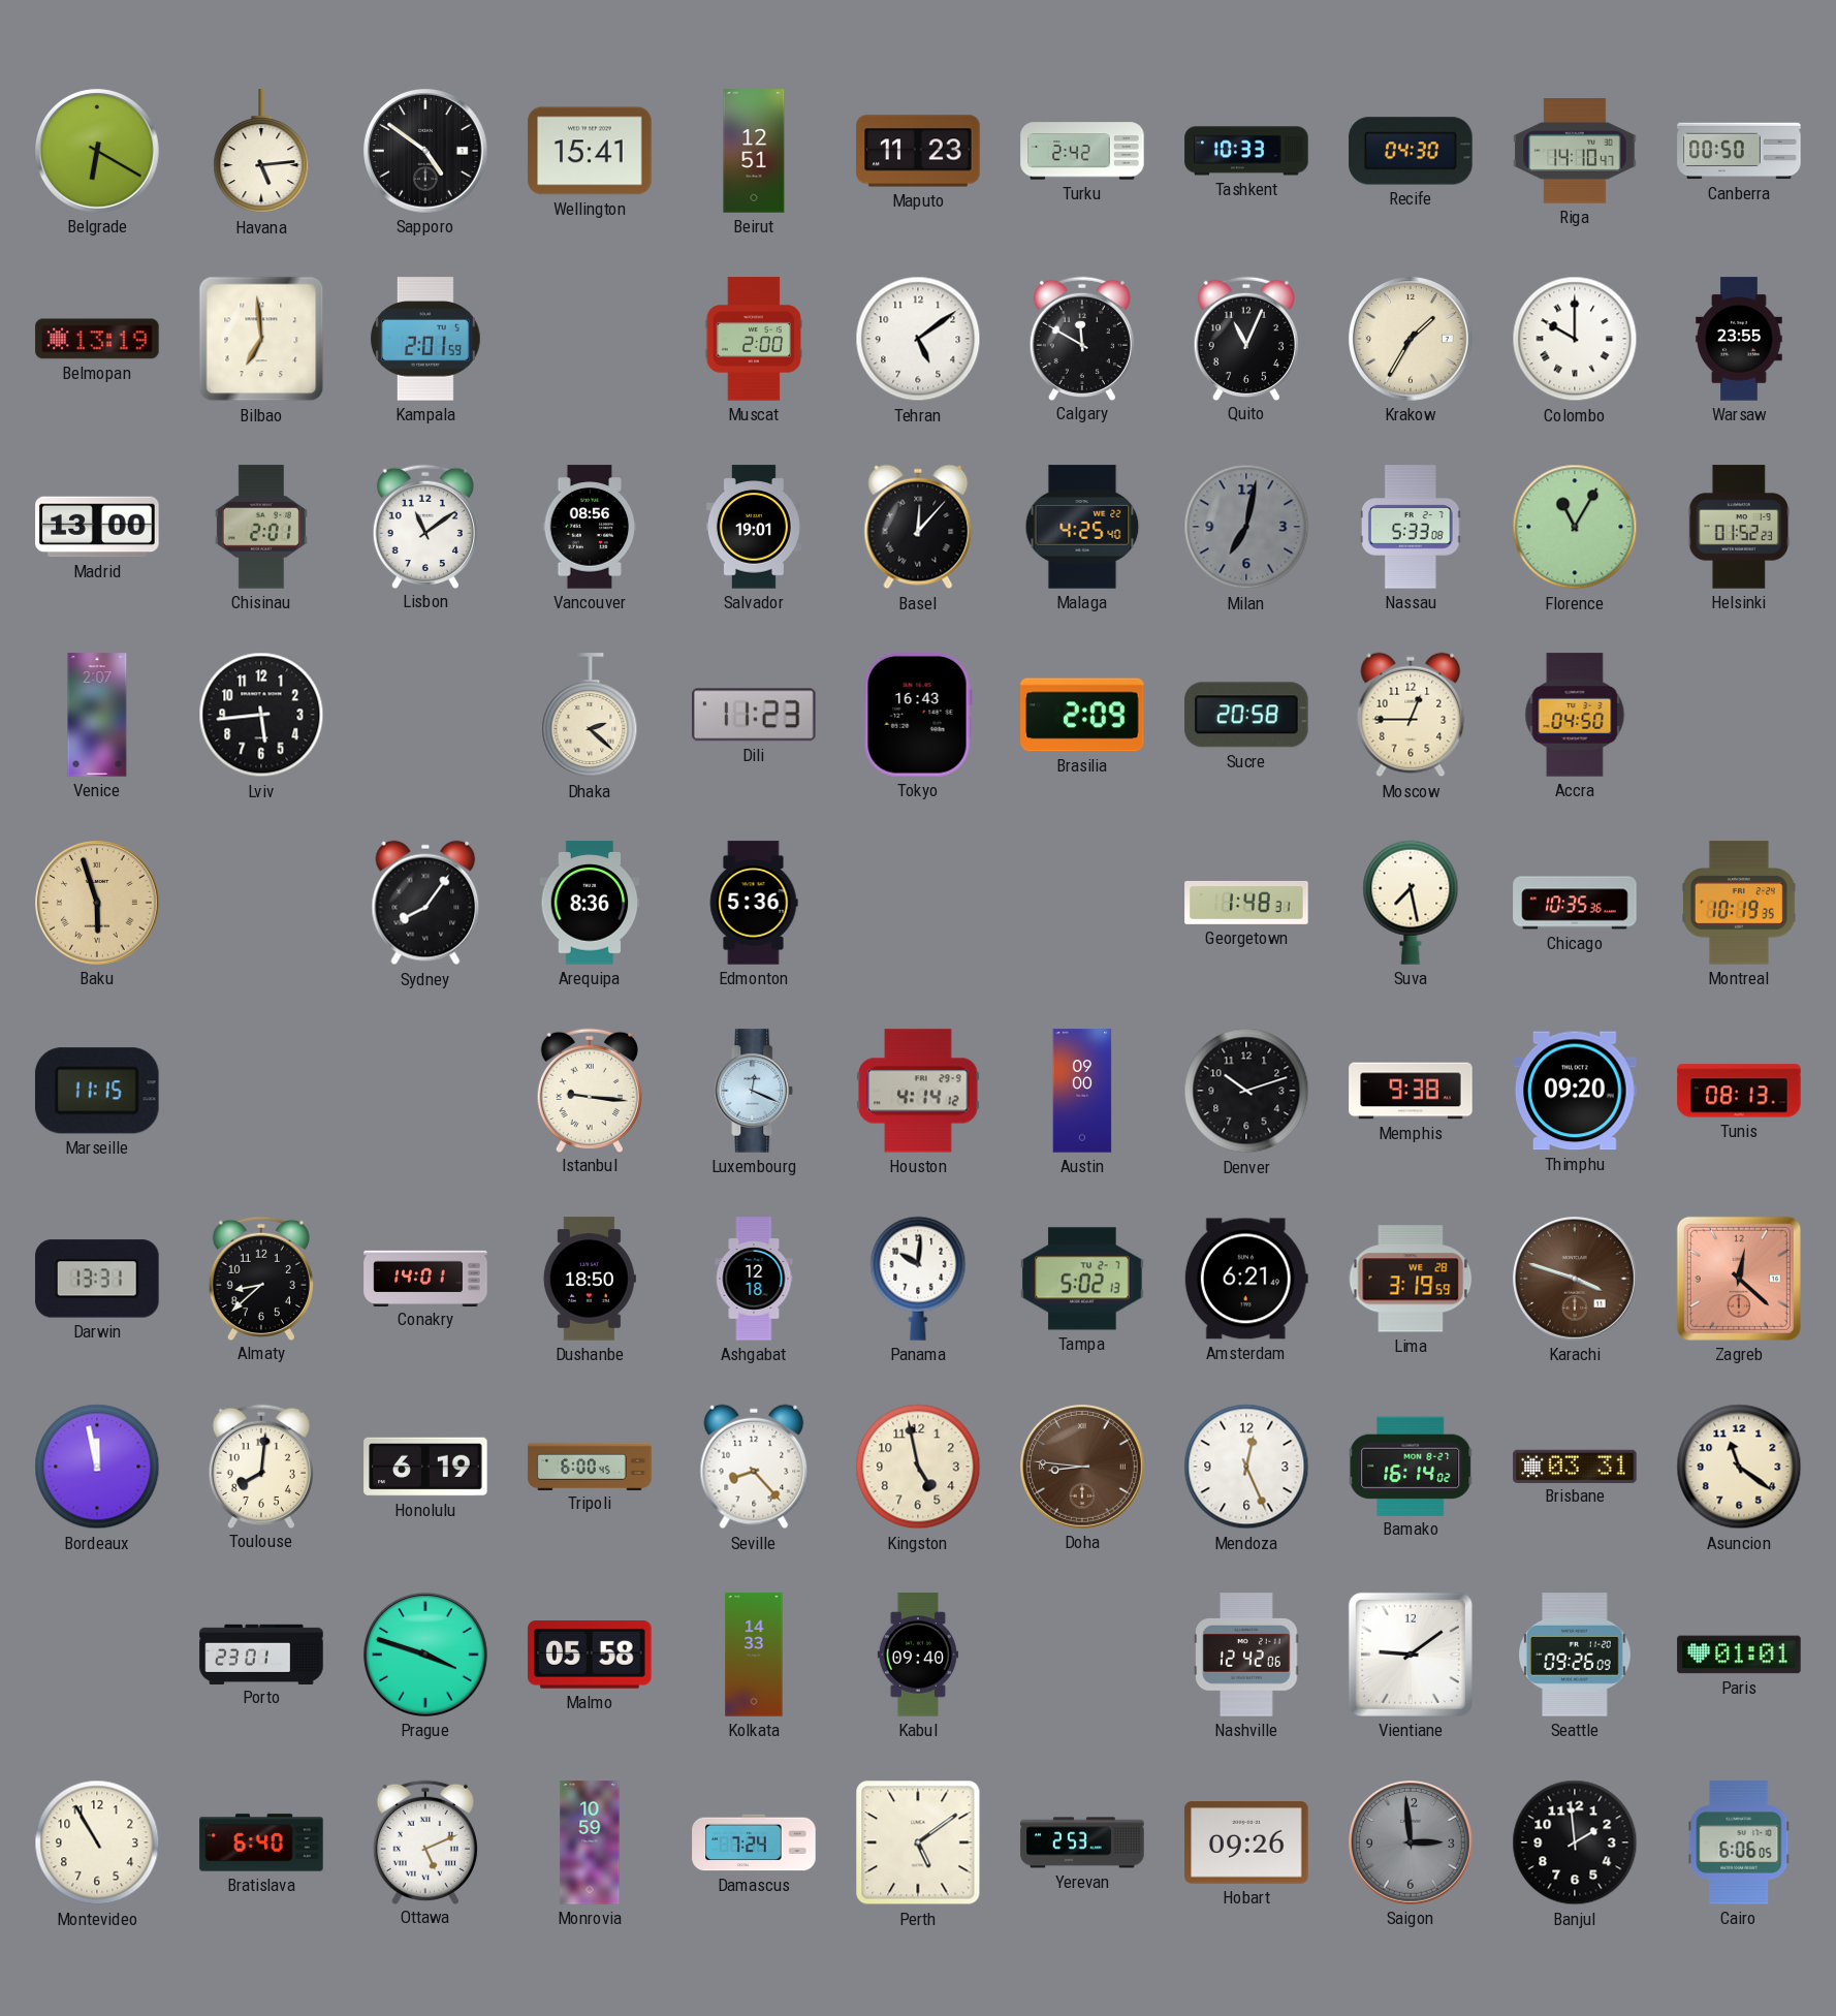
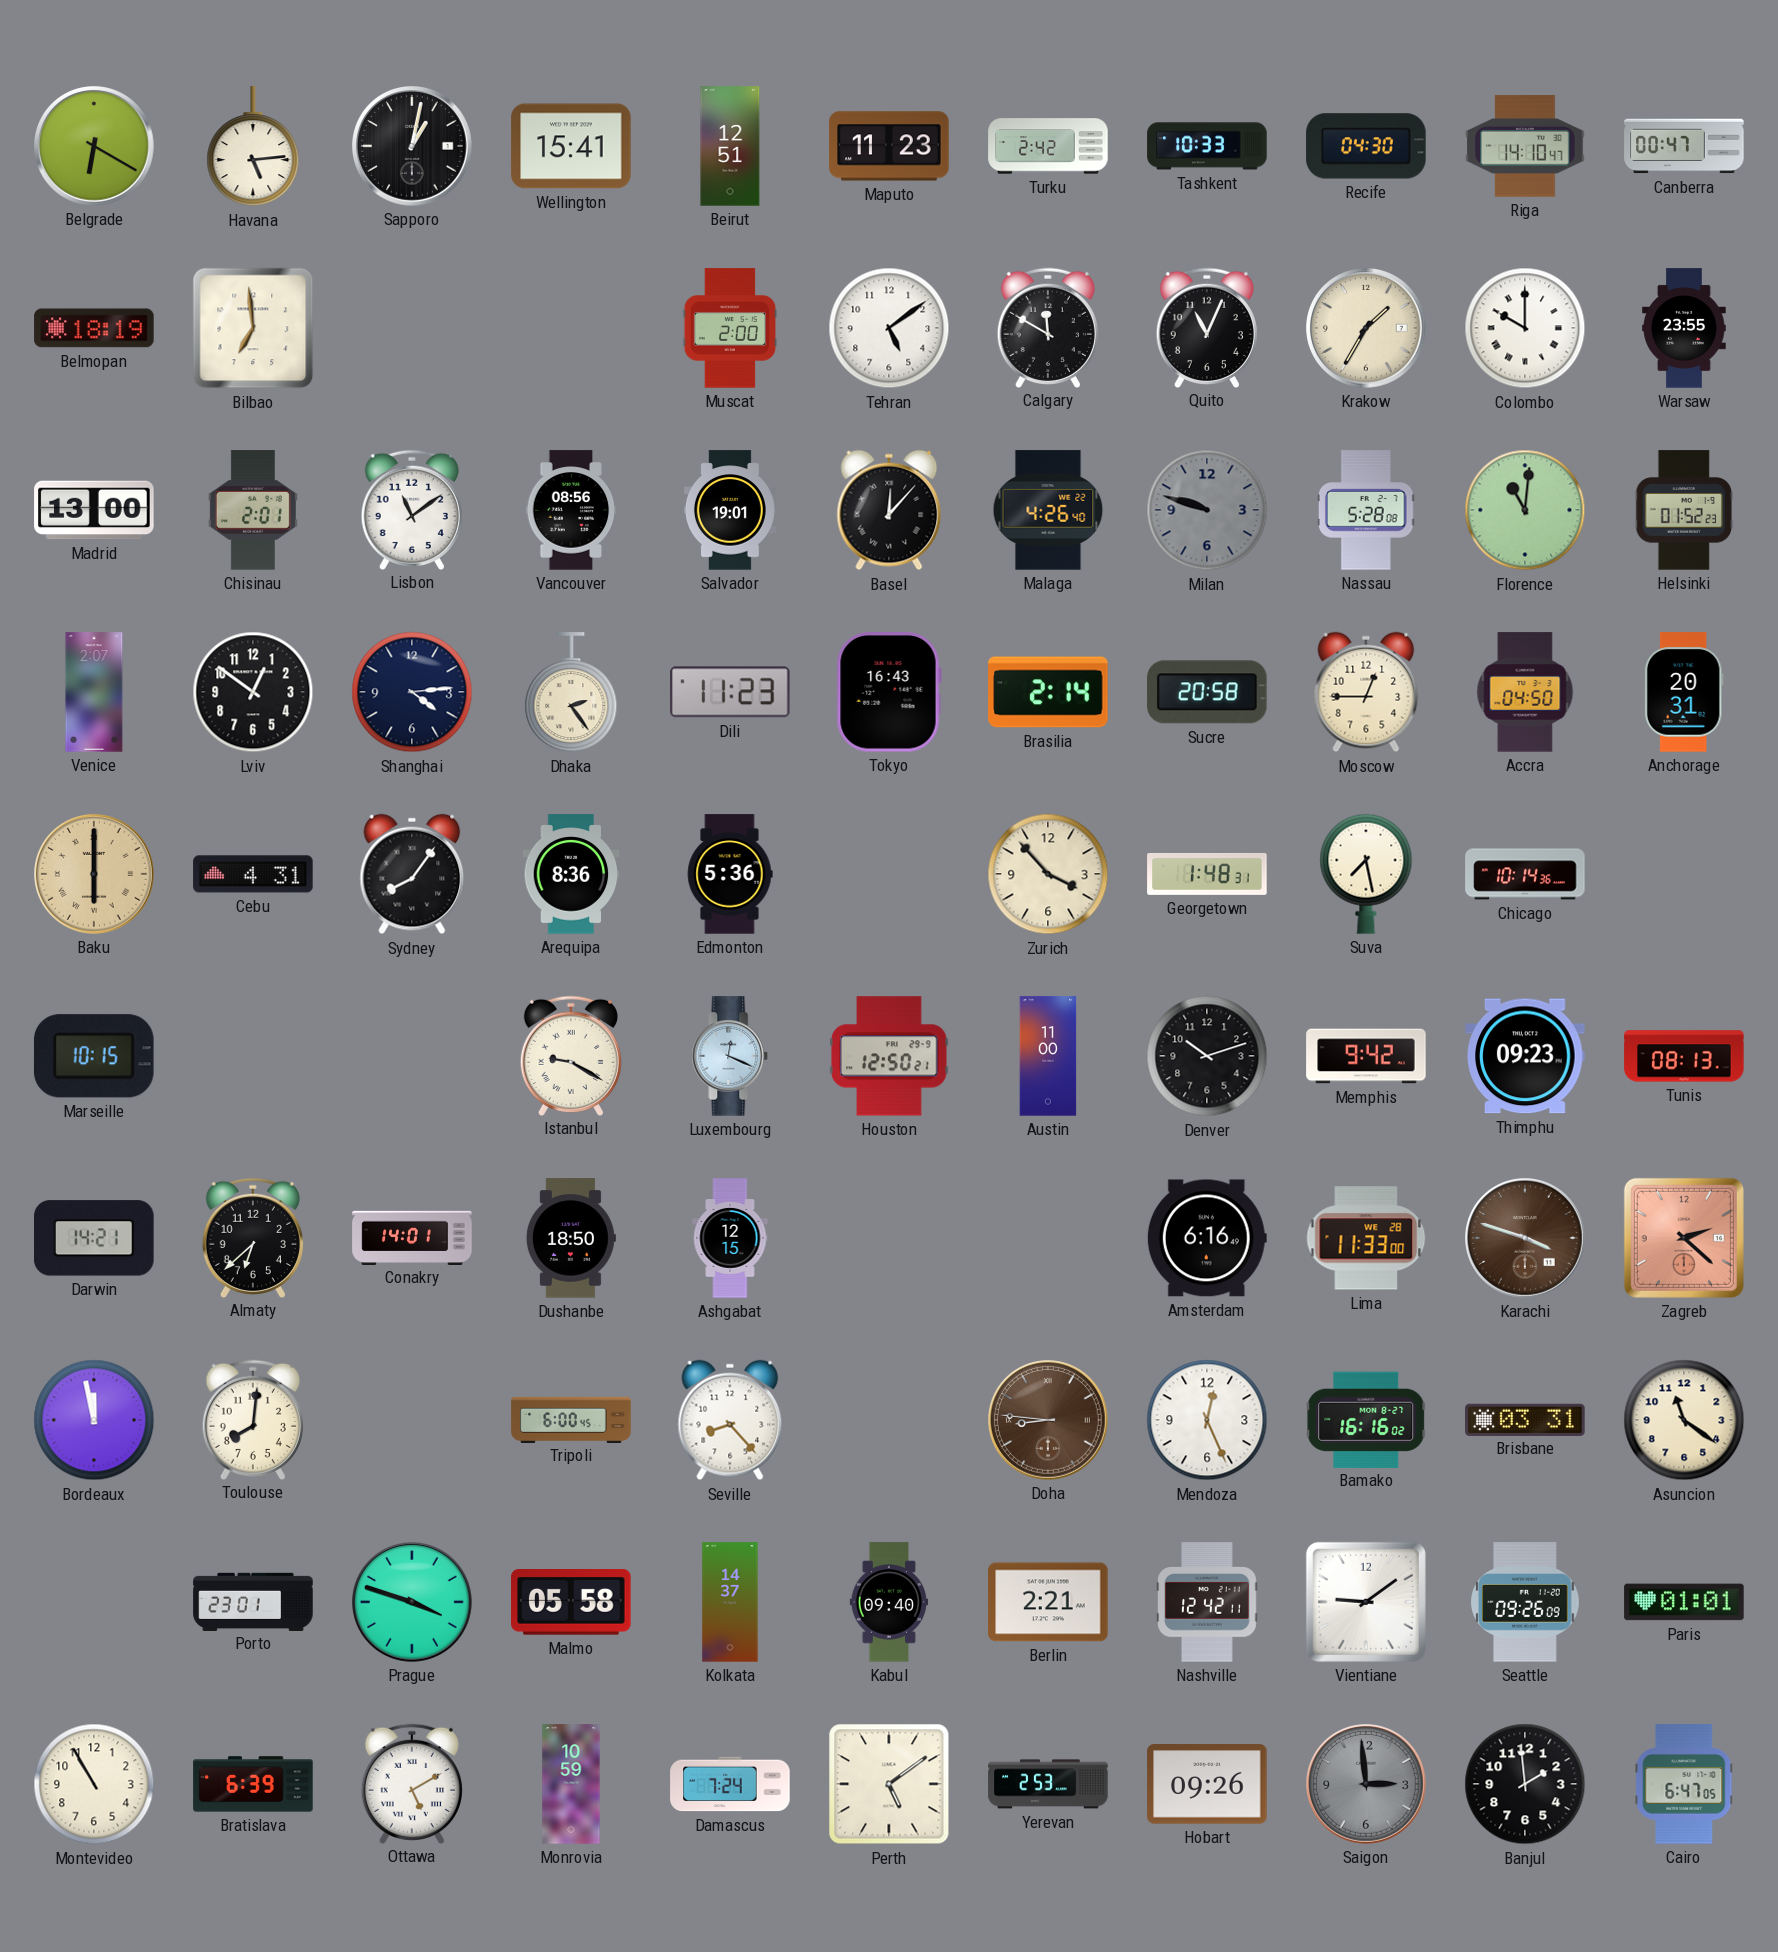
Sapporo: 4:51 -> 1:02 (413, 147)
Canberra: 00:50 -> 00:47 (1684, 146)
Belmopan: 13:19 -> 18:19 (94, 328)
Kampala: 2:01 -> none (425, 339)
Malaga: 4:25 -> 4:26 (1048, 510)
Milan: 7:02 -> 9:48 (1207, 510)
Nassau: 5:33 -> 5:28 (1367, 510)
Florence: 11:05 -> 11:01 (1525, 510)
Lviv: 5:44 -> 12:51 (253, 692)
Shanghai: none -> 4:14 (412, 692)
Dhaka: 2:22 -> 2:24 (571, 693)
Brasilia: 2:09 -> 2:14 (1048, 692)
Anchorage: none -> 20:31 (1684, 692)
Baku: 5:57 -> 6:00 (95, 875)
Cebu: none -> 4:31 (253, 874)
Zurich: none -> 3:53 (1048, 874)
Chicago: 10:35 -> 10:14 (1525, 874)
Montreal: 10:19 -> none (1739, 903)
Marseille: 11:15 -> 10:15 (94, 1056)
Istanbul: 9:16 -> 9:20 (571, 1055)
Houston: 4:14 -> 12:50 (889, 1056)
Austin: 09:00 -> 11:00 (1048, 1056)
Memphis: 9:38 -> 9:42 (1366, 1056)
Thimphu: 09:20 -> 09:23 (1525, 1056)
Darwin: 13:31 -> 14:21 (94, 1238)
Almaty: 8:38 -> 6:38 (253, 1237)
Ashgabat: 12:18 -> 12:15 (730, 1238)
Panama: 10:01 -> none (918, 1279)
Tampa: 5:02 -> none (1082, 1279)
Amsterdam: 6:21 -> 6:16 (1207, 1238)
Lima: 3:19 -> 11:33 (1366, 1238)
Zagreb: 12:22 -> 2:22 (1684, 1238)
Honolulu: 6:19 -> none (425, 1467)
Kingston: 4:58 -> none (918, 1467)
Bamako: 16:14 -> 16:16 (1366, 1419)
Kolkata: 14:33 -> 14:37 (730, 1602)
Berlin: none -> 2:21 (1048, 1602)
Nashville: 12:42:06 -> 12:42:11 (1207, 1602)
Bratislava: 6:40 -> 6:39 (253, 1784)
Ottawa: 5:11 -> 5:10 (412, 1783)
Cairo: 6:06 -> 6:47 (1684, 1784)
